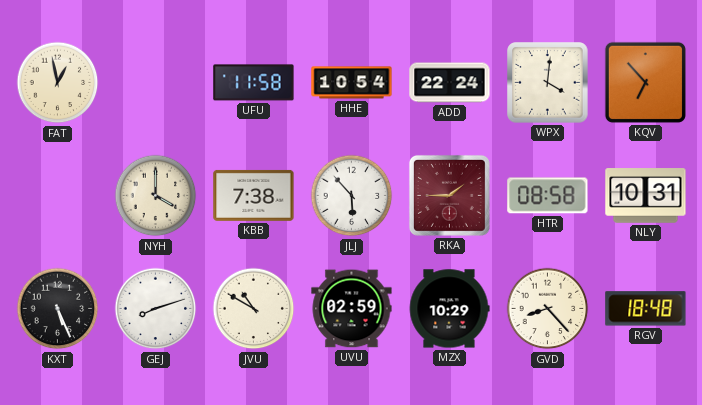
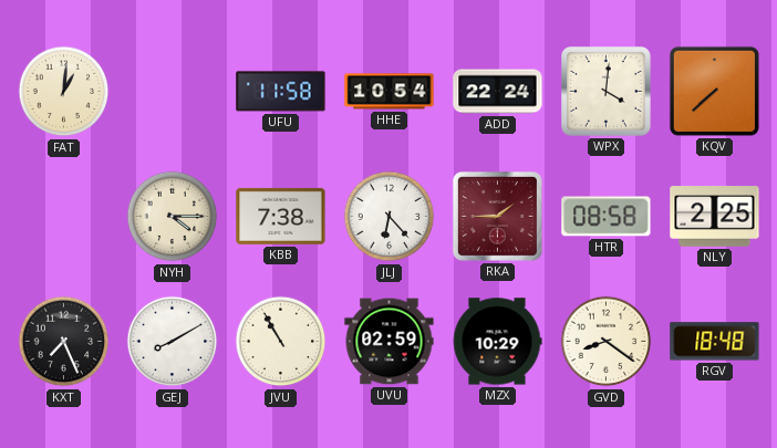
FAT: 12:58 -> 1:01 (64, 92)
KQV: 6:53 -> 7:38 (714, 91)
NYH: 4:00 -> 4:15 (173, 217)
JLJ: 5:53 -> 6:23 (390, 217)
NLY: 10:31 -> 2:25 (715, 217)
KXT: 5:26 -> 7:26 (64, 342)
GEJ: 8:12 -> 8:10 (173, 342)
JVU: 10:50 -> 10:55 (281, 342)
GVD: 8:23 -> 8:21 (607, 342)
